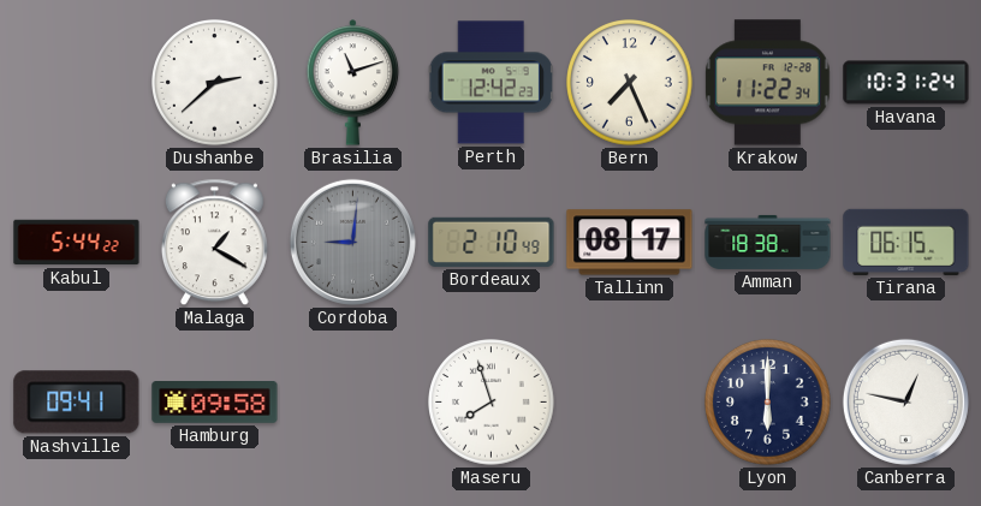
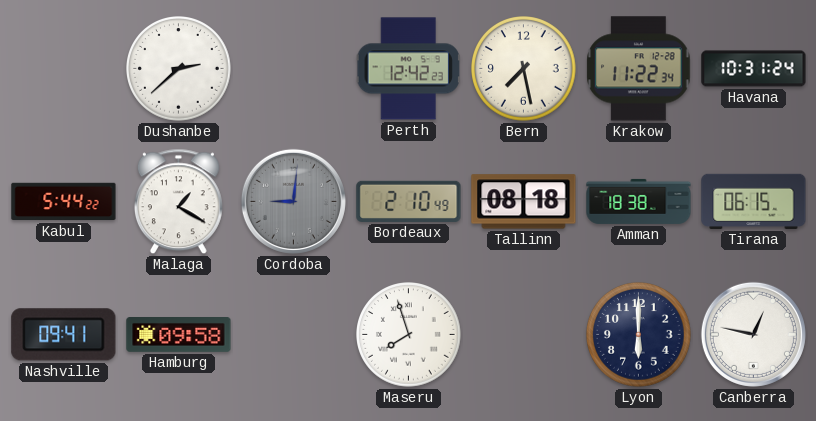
Brasilia: 11:12 -> none (353, 83)
Bern: 7:26 -> 7:28 (524, 69)
Tallinn: 08:17 -> 08:18 (524, 202)
